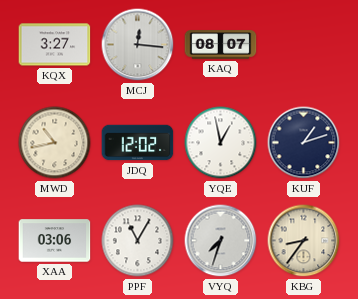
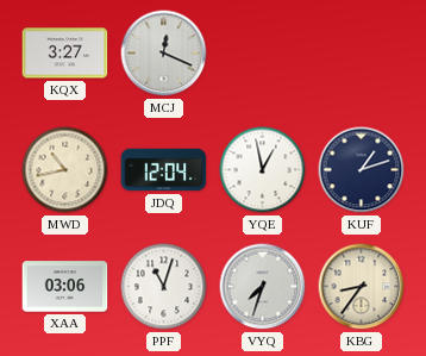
MCJ: 12:16 -> 12:19 (164, 54)
KAQ: 08:07 -> none (221, 45)
JDQ: 12:02 -> 12:04 (164, 170)
PPF: 11:05 -> 11:03 (164, 287)
